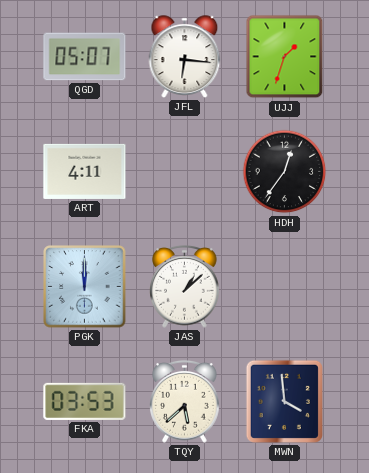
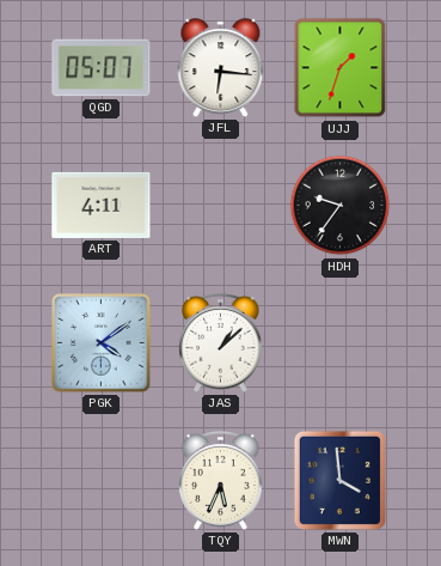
HDH: 12:36 -> 9:36 (341, 206)
PGK: 12:00 -> 4:09 (102, 343)
FKA: 03:53 -> none (85, 401)
TQY: 5:38 -> 5:34 (221, 480)
